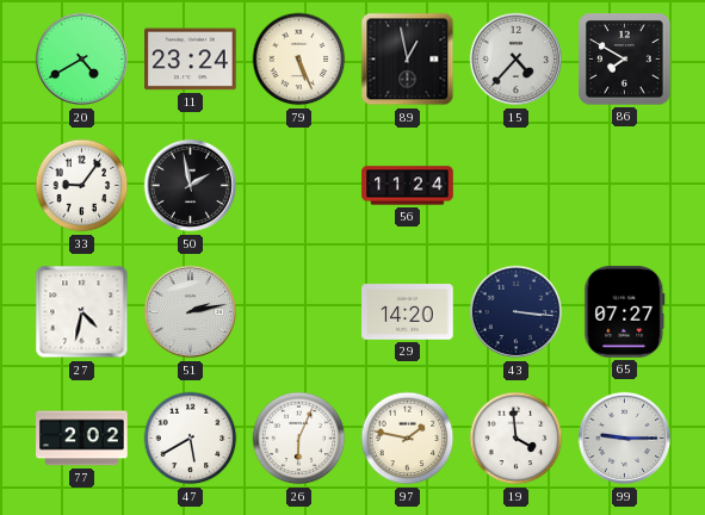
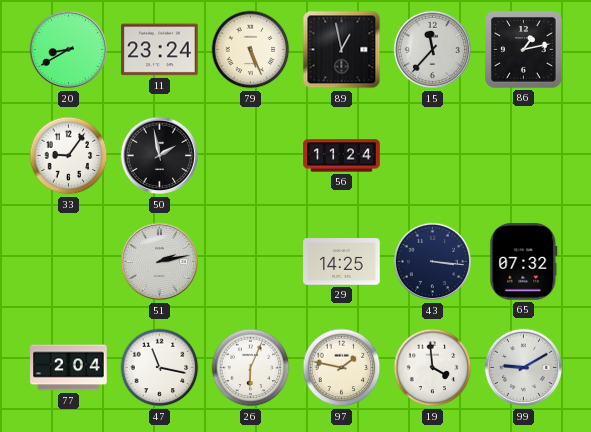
20: 4:40 -> 8:40 (69, 50)
15: 4:37 -> 11:37 (433, 50)
86: 7:50 -> 1:13 (524, 50)
27: 4:32 -> none (82, 312)
29: 14:20 -> 14:25 (342, 262)
65: 07:27 -> 07:32 (524, 262)
77: 2:02 -> 2:04 (69, 368)
47: 5:40 -> 11:17 (160, 368)
99: 9:15 -> 9:10 (524, 368)
